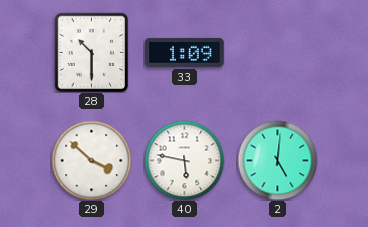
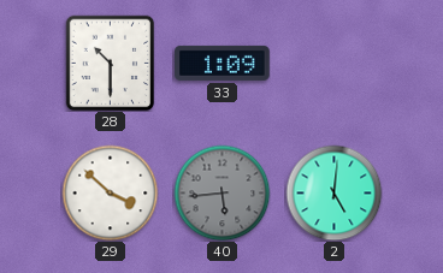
40: 5:47 -> 5:44 (221, 192)
40 dial: white -> grey (221, 192)
